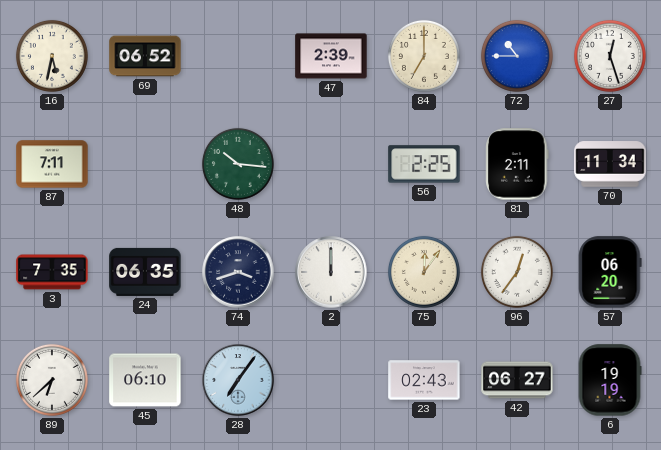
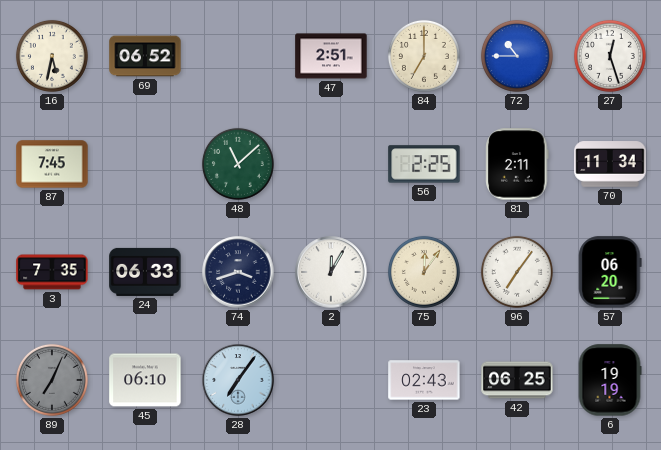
47: 2:39 -> 2:51 (331, 56)
87: 7:11 -> 7:45 (52, 164)
48: 10:16 -> 11:08 (238, 164)
24: 06:35 -> 06:33 (145, 272)
2: 12:00 -> 12:05 (331, 272)
96: 12:36 -> 7:06 (517, 272)
89: 6:38 -> 7:04 (52, 380)
89 dial: white -> grey (52, 380)
42: 06:27 -> 06:25 (517, 380)
